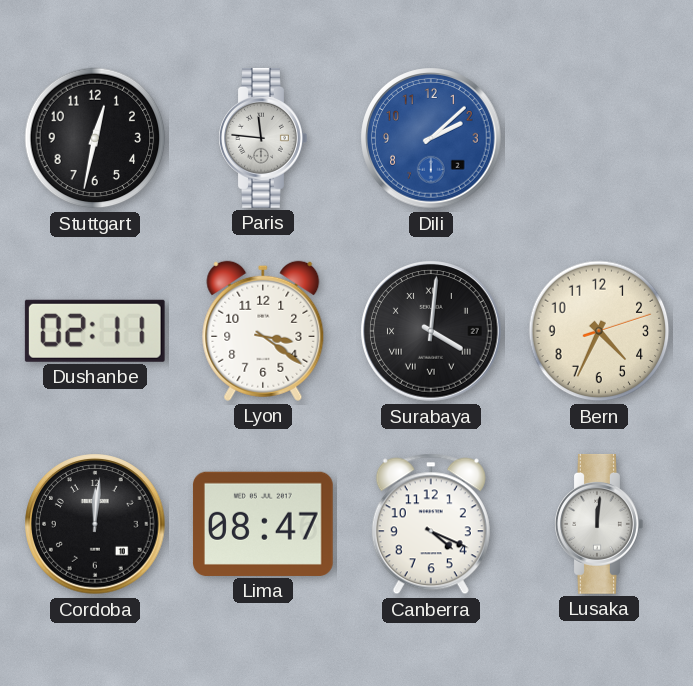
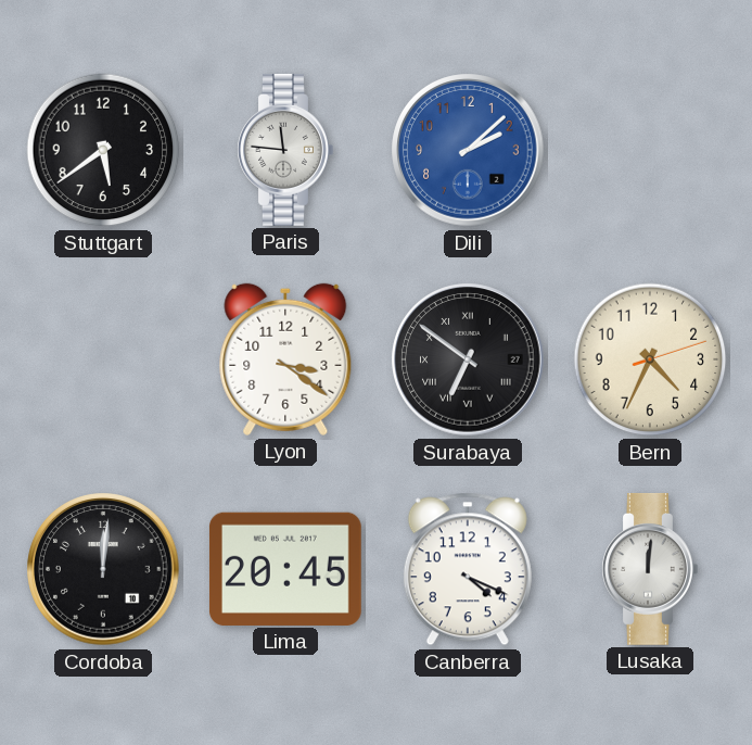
Stuttgart: 12:32 -> 5:39 (103, 150)
Dushanbe: 02:11 -> none (95, 331)
Surabaya: 4:01 -> 6:51 (468, 359)
Lima: 08:47 -> 20:45 (285, 569)
